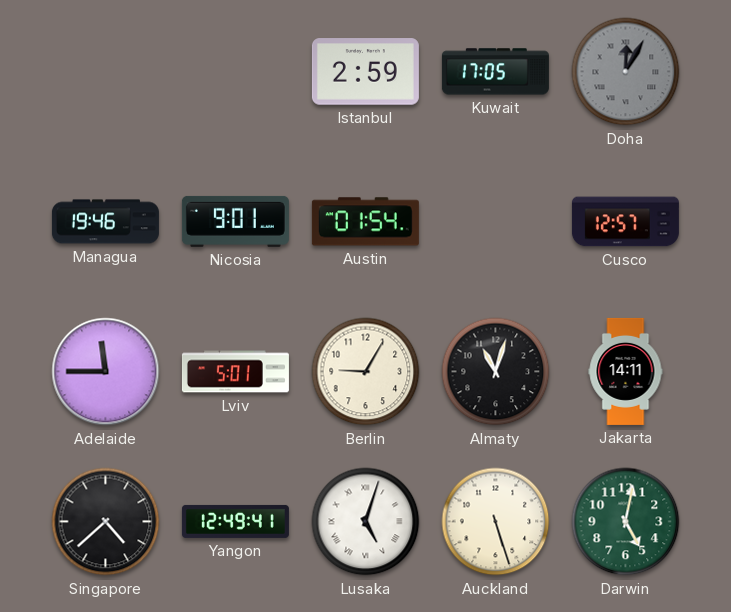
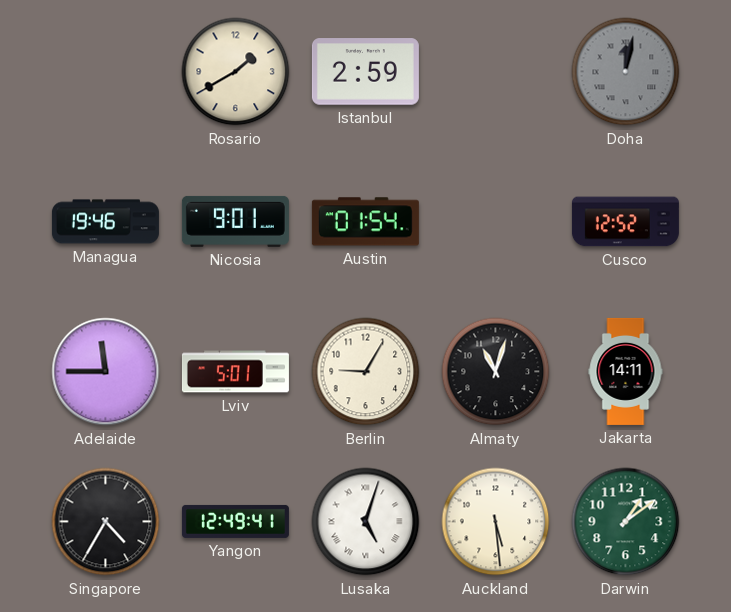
Rosario: none -> 1:40 (236, 72)
Kuwait: 17:05 -> none (495, 72)
Doha: 12:05 -> 12:02 (626, 72)
Cusco: 12:57 -> 12:52 (625, 222)
Singapore: 4:38 -> 4:35 (106, 522)
Auckland: 5:27 -> 5:29 (496, 522)
Darwin: 5:02 -> 1:09 (626, 522)
